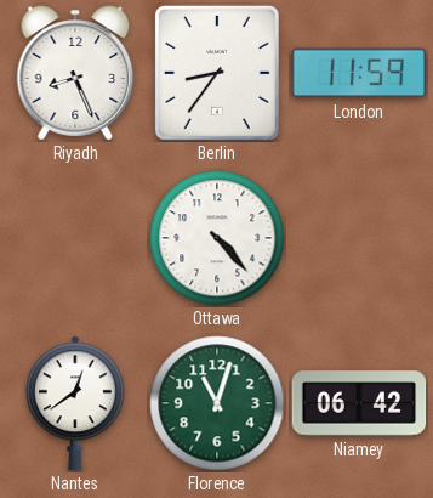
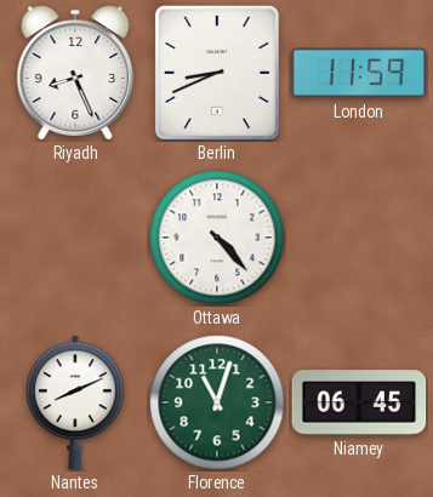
Berlin: 8:36 -> 8:41 (217, 73)
Nantes: 12:39 -> 8:11 (76, 402)
Niamey: 06:42 -> 06:45 (359, 402)
